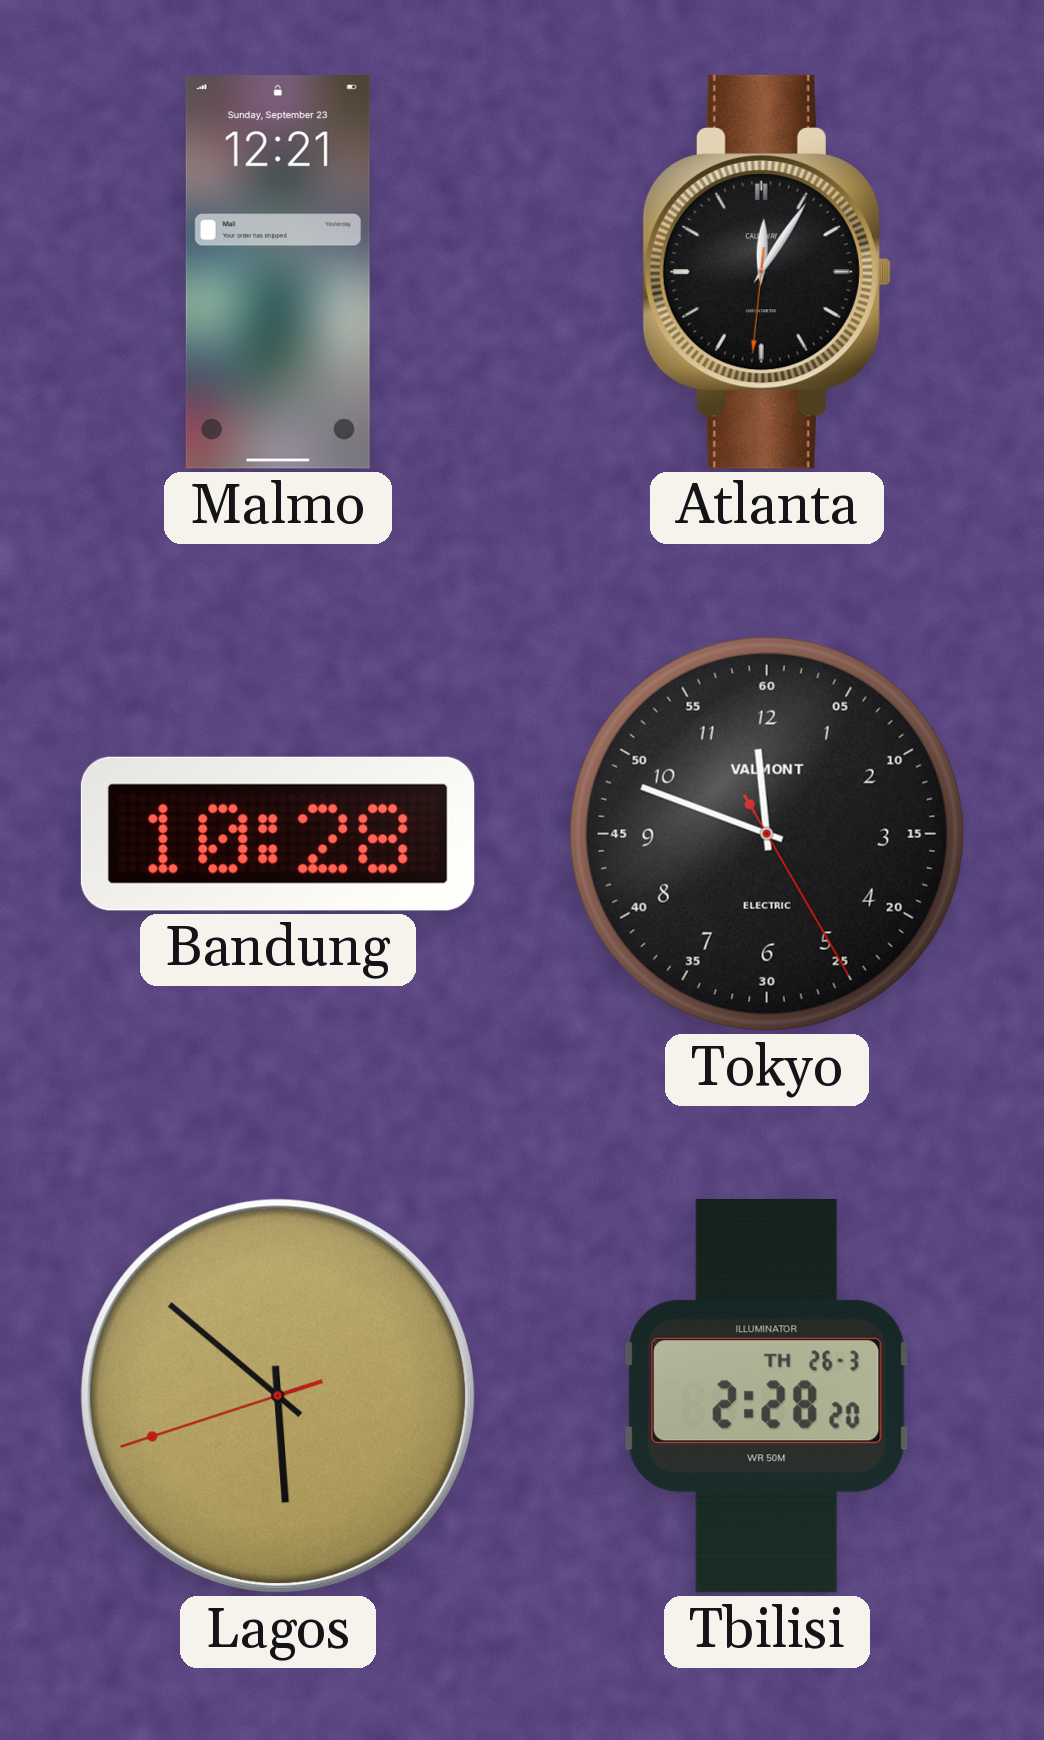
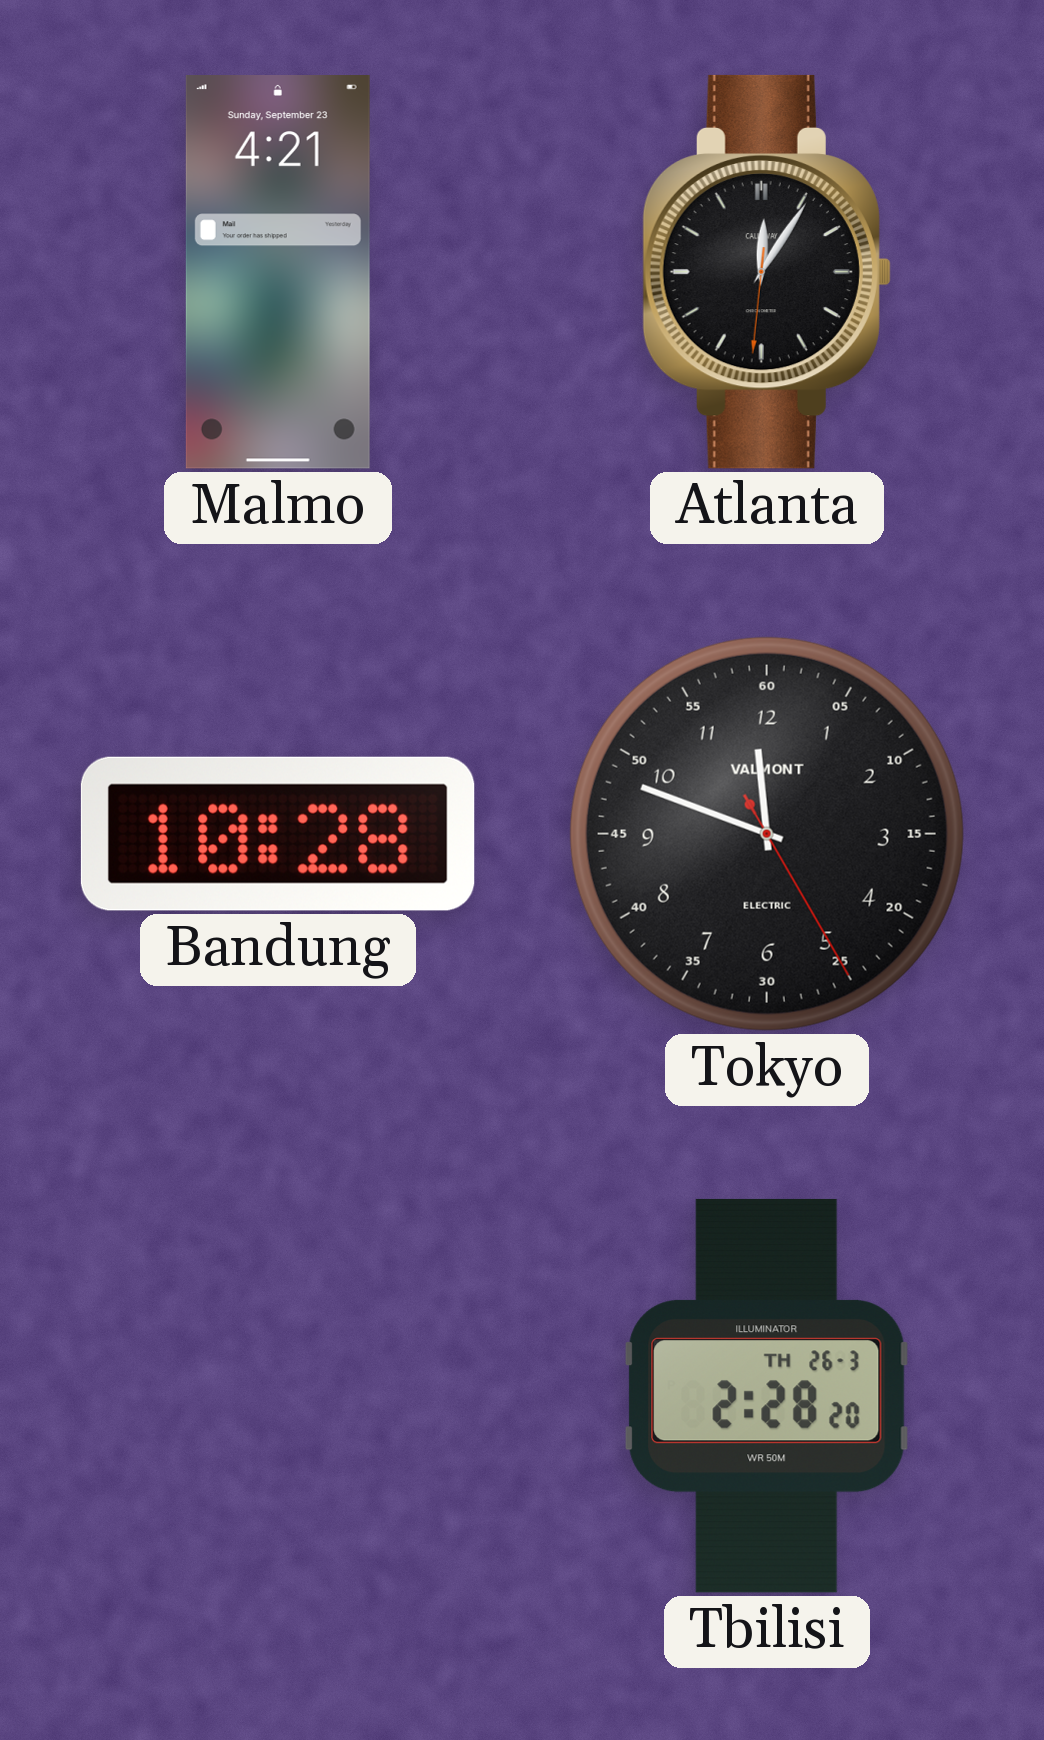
Malmo: 12:21 -> 4:21 (278, 273)
Lagos: 5:51 -> none (278, 1396)
